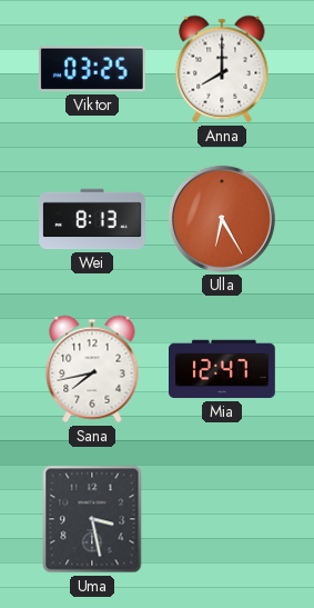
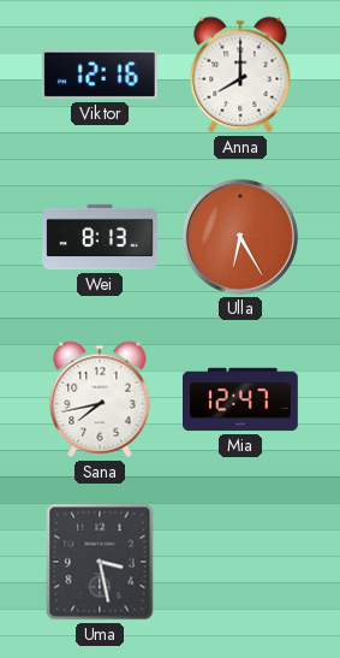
Viktor: 03:25 -> 12:16 (100, 75)
